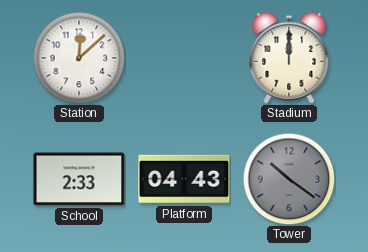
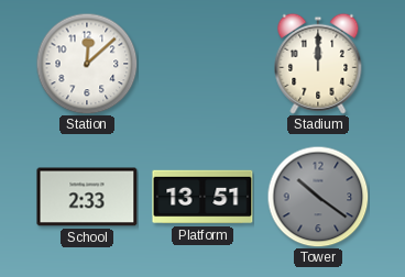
Platform: 04:43 -> 13:51 (202, 197)
